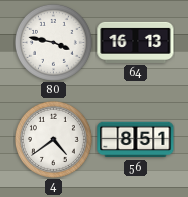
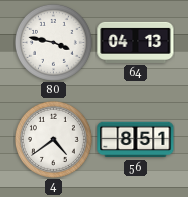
64: 16:13 -> 04:13 (136, 42)
